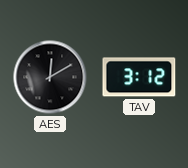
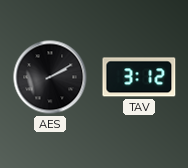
AES: 12:10 -> 2:10 (50, 77)
